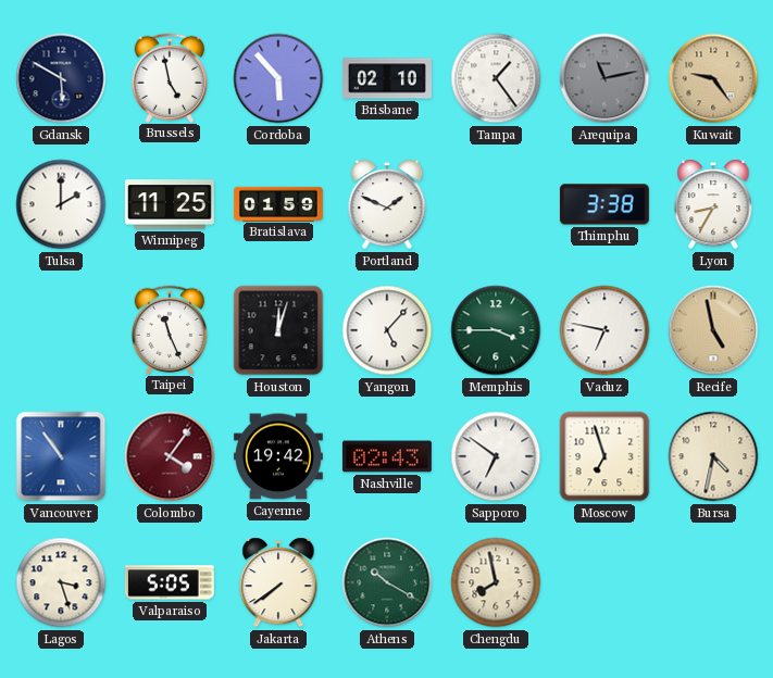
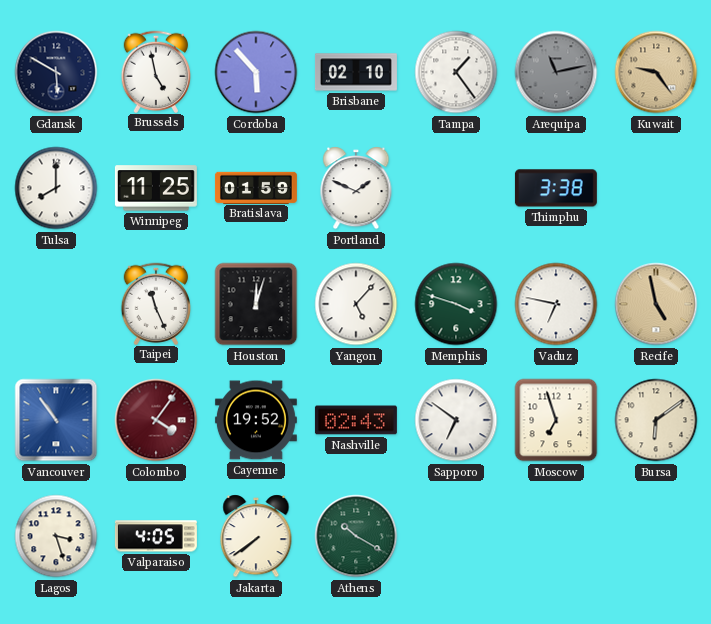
Tulsa: 2:00 -> 8:00 (56, 188)
Lyon: 8:35 -> none (713, 204)
Memphis: 3:45 -> 3:48 (456, 304)
Cayenne: 19:42 -> 19:52 (256, 420)
Bursa: 4:32 -> 6:09 (656, 420)
Valparaiso: 5:05 -> 4:05 (156, 536)
Chengdu: 7:58 -> none (496, 582)
